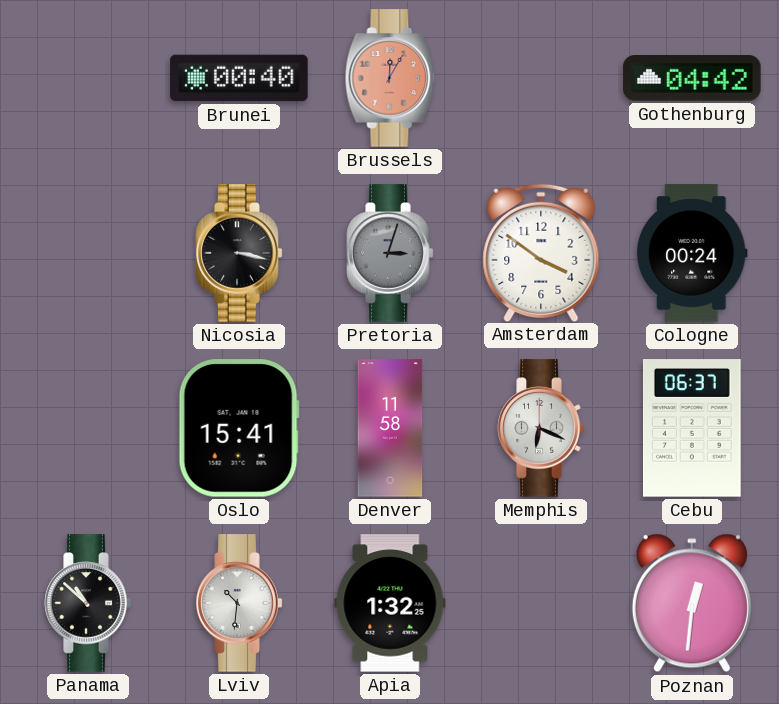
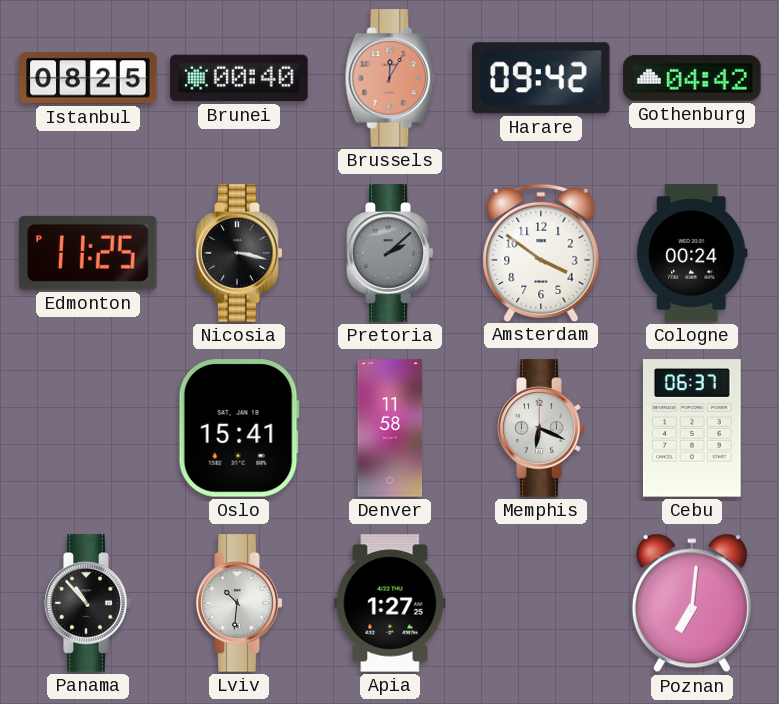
Istanbul: none -> 08:25 (88, 78)
Harare: none -> 09:42 (542, 78)
Edmonton: none -> 11:25 (88, 253)
Pretoria: 3:03 -> 2:08 (390, 253)
Panama: 10:52 -> 10:53 (88, 603)
Apia: 1:32 -> 1:27 (390, 603)
Poznan: 12:31 -> 7:01 (692, 603)
